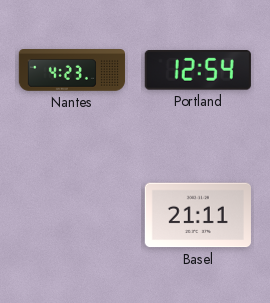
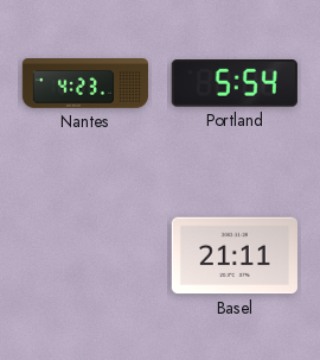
Portland: 12:54 -> 5:54 (235, 84)
